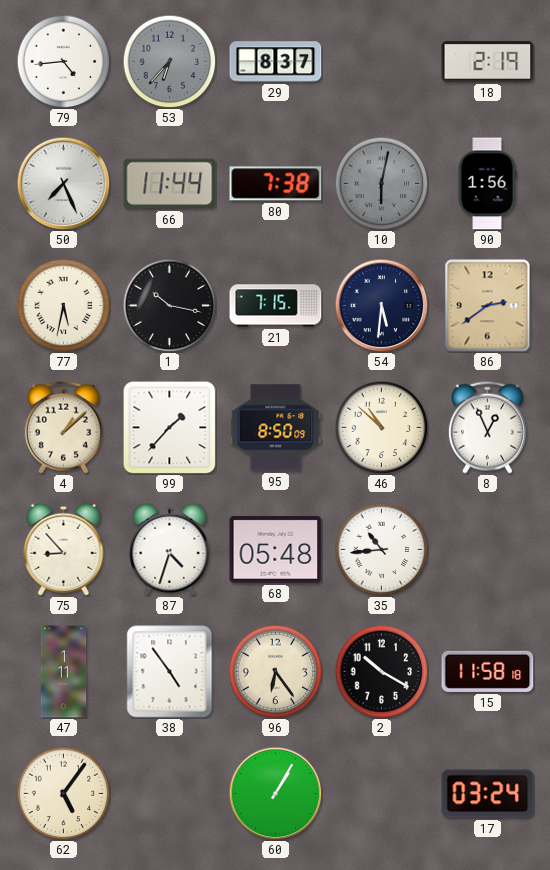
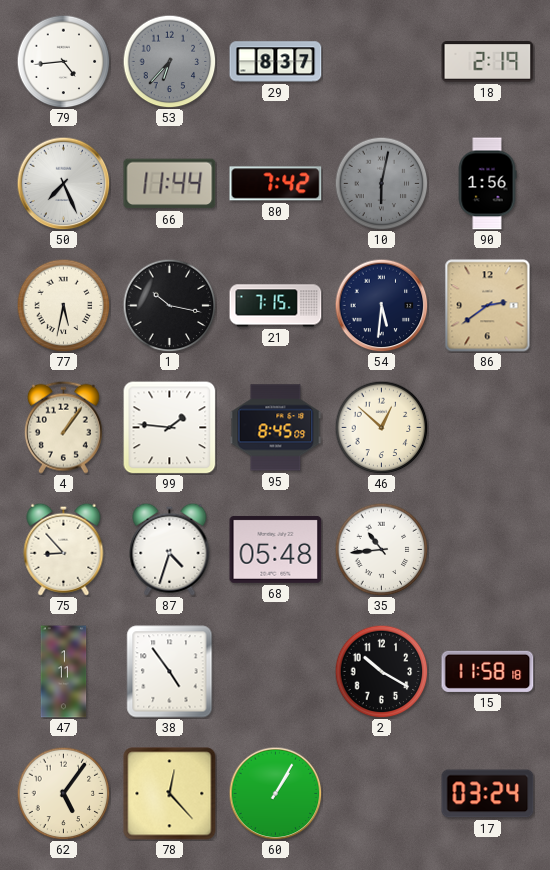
80: 7:38 -> 7:42 (276, 184)
4: 1:08 -> 1:06 (63, 427)
99: 1:37 -> 1:46 (170, 428)
95: 8:50 -> 8:45 (276, 428)
46: 10:52 -> 12:52 (381, 427)
8: 12:56 -> none (487, 427)
96: 6:24 -> none (275, 671)
78: none -> 12:23 (170, 794)
